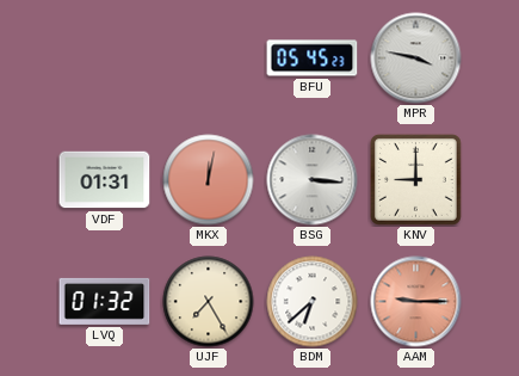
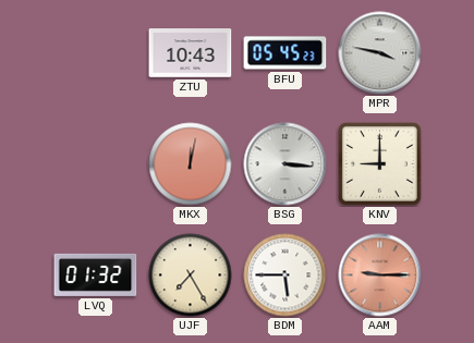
ZTU: none -> 10:43 (191, 53)
VDF: 01:31 -> none (105, 180)
BDM: 6:38 -> 5:45 (285, 275)
